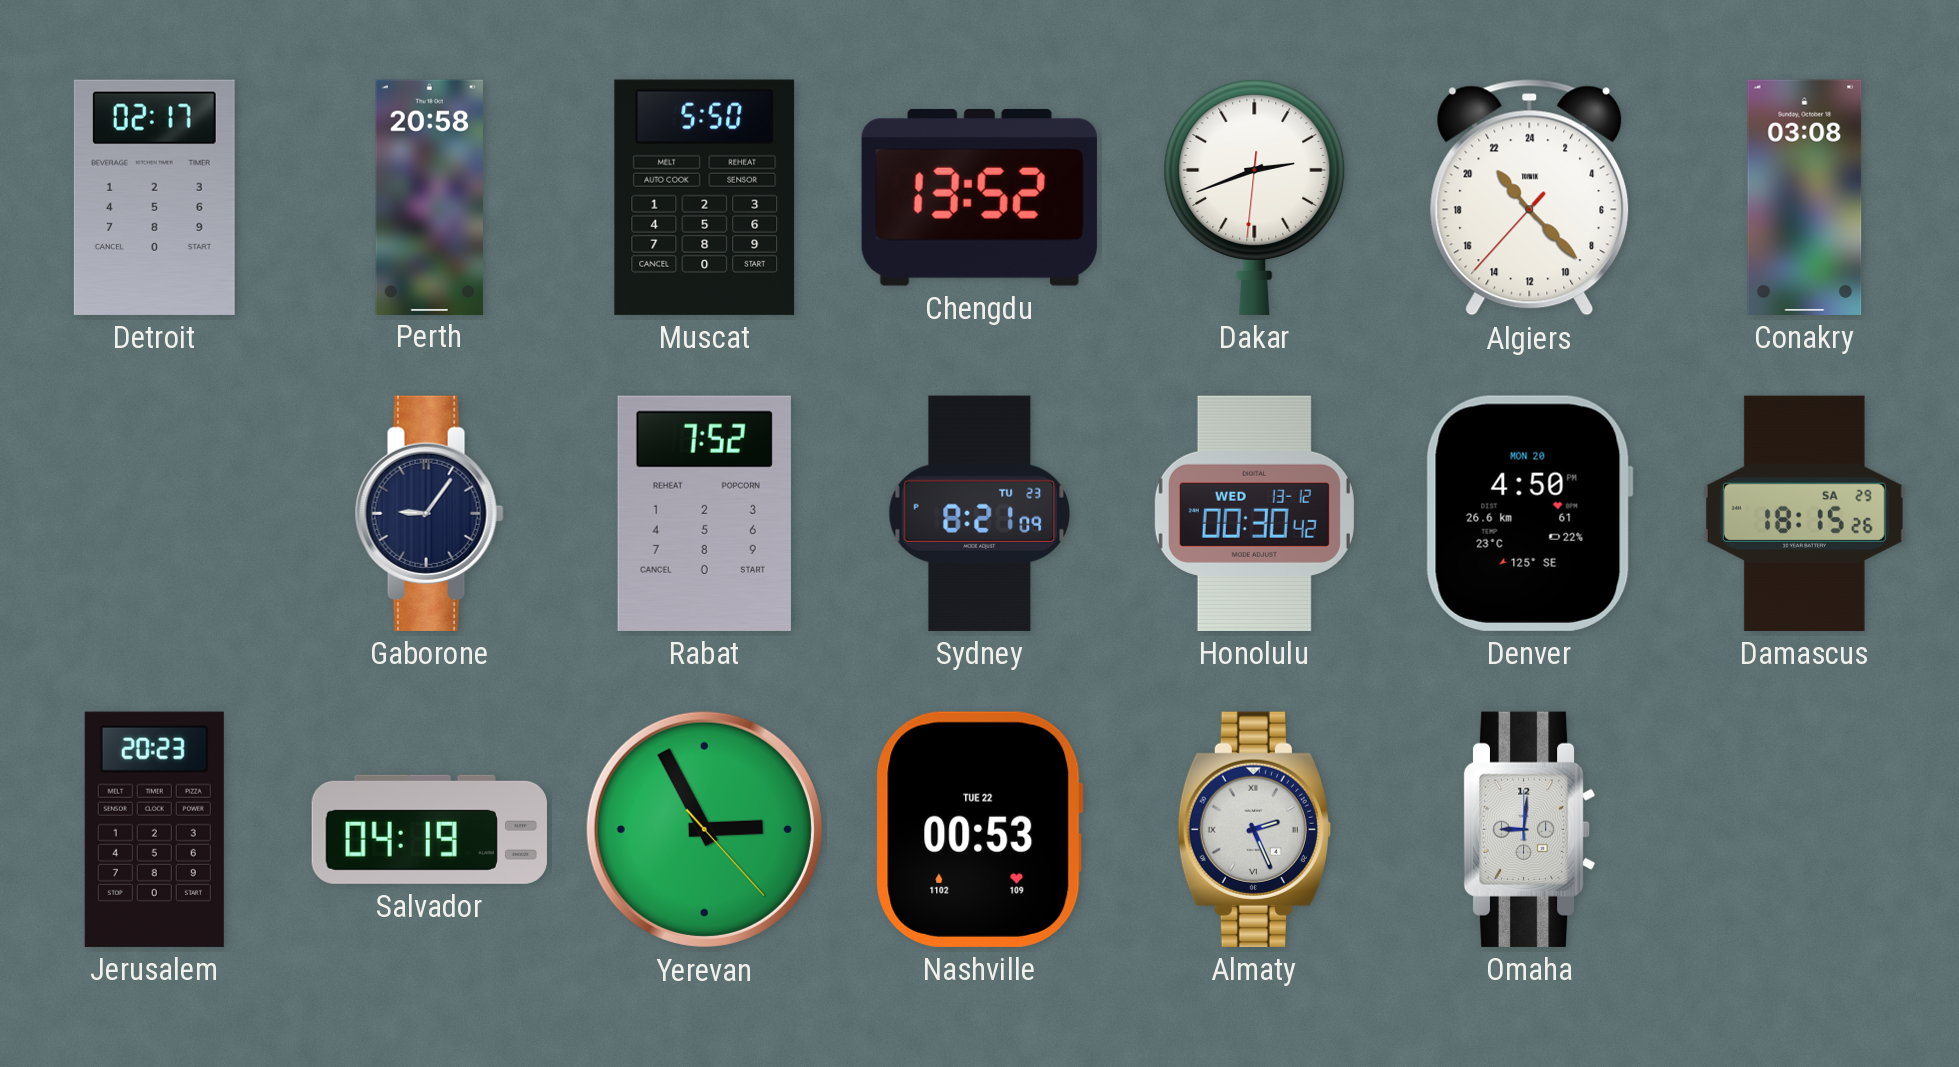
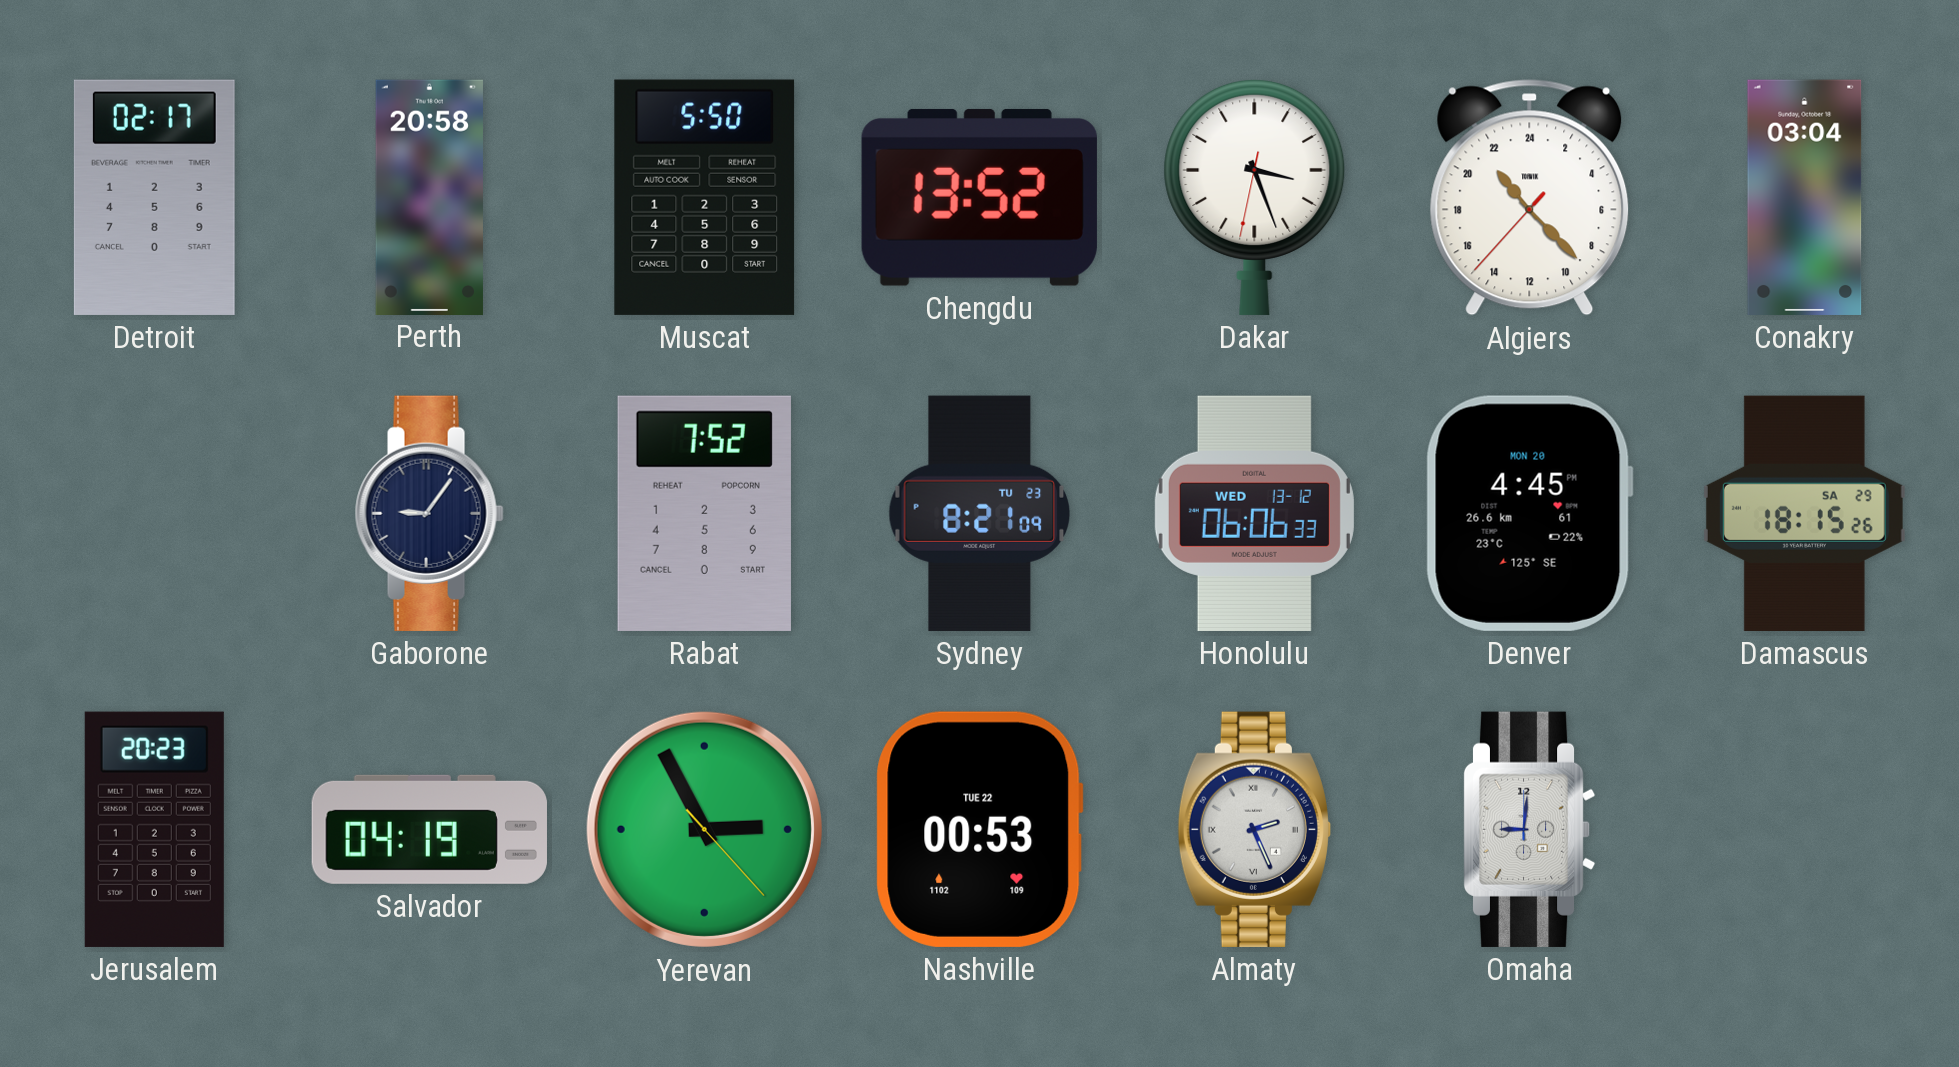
Dakar: 2:41 -> 3:26 (1255, 197)
Conakry: 03:08 -> 03:04 (1805, 197)
Honolulu: 00:30 -> 06:06 (1254, 513)
Denver: 4:50 -> 4:45 (1529, 513)
